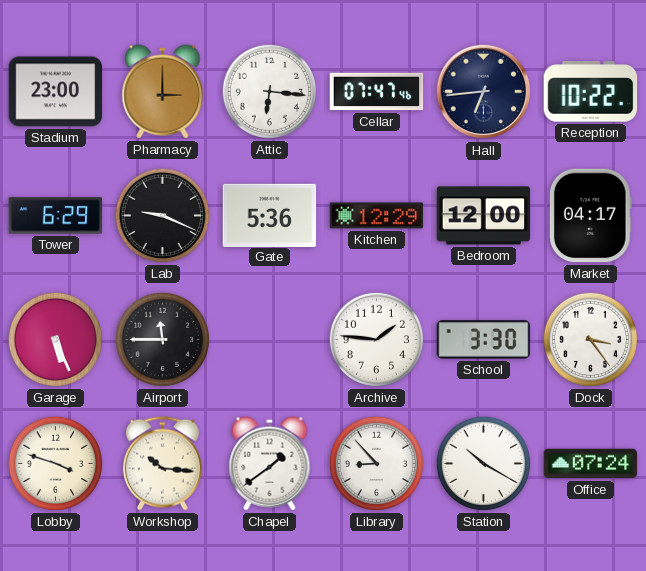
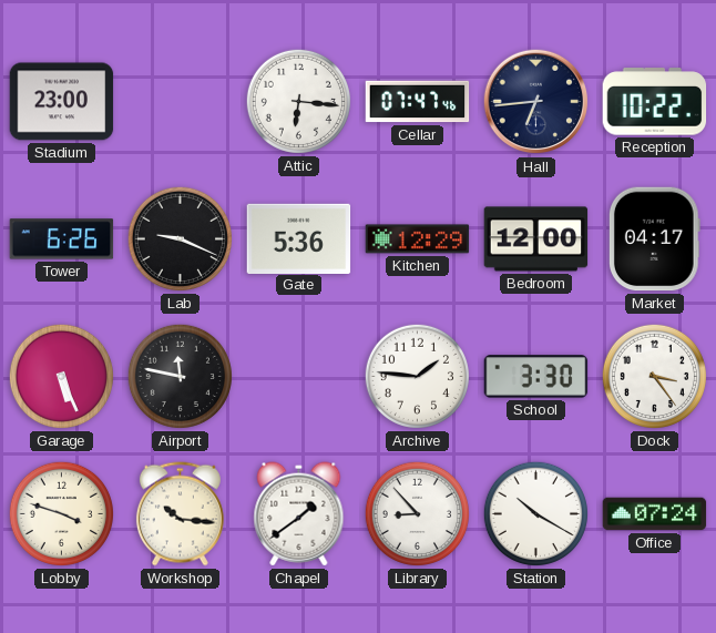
Pharmacy: 3:00 -> none (163, 92)
Tower: 6:29 -> 6:26 (62, 239)
Airport: 11:45 -> 11:47 (180, 376)
